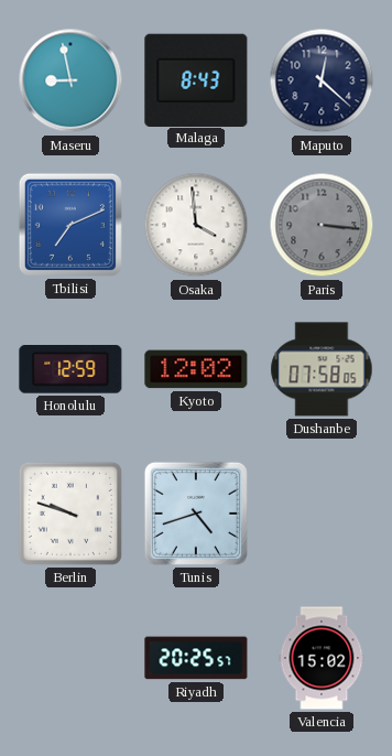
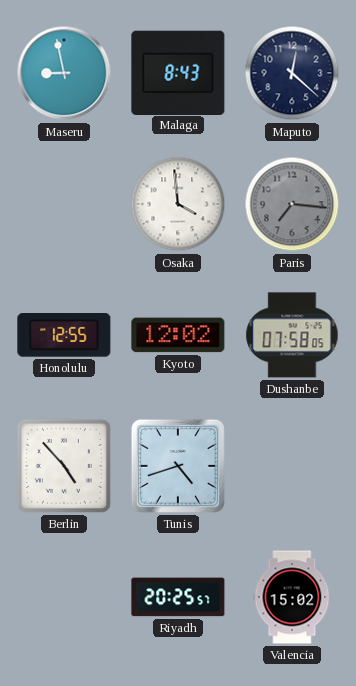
Tbilisi: 7:11 -> none (70, 225)
Paris: 3:16 -> 7:16 (292, 204)
Honolulu: 12:59 -> 12:55 (64, 336)
Berlin: 9:48 -> 4:53 (64, 466)
